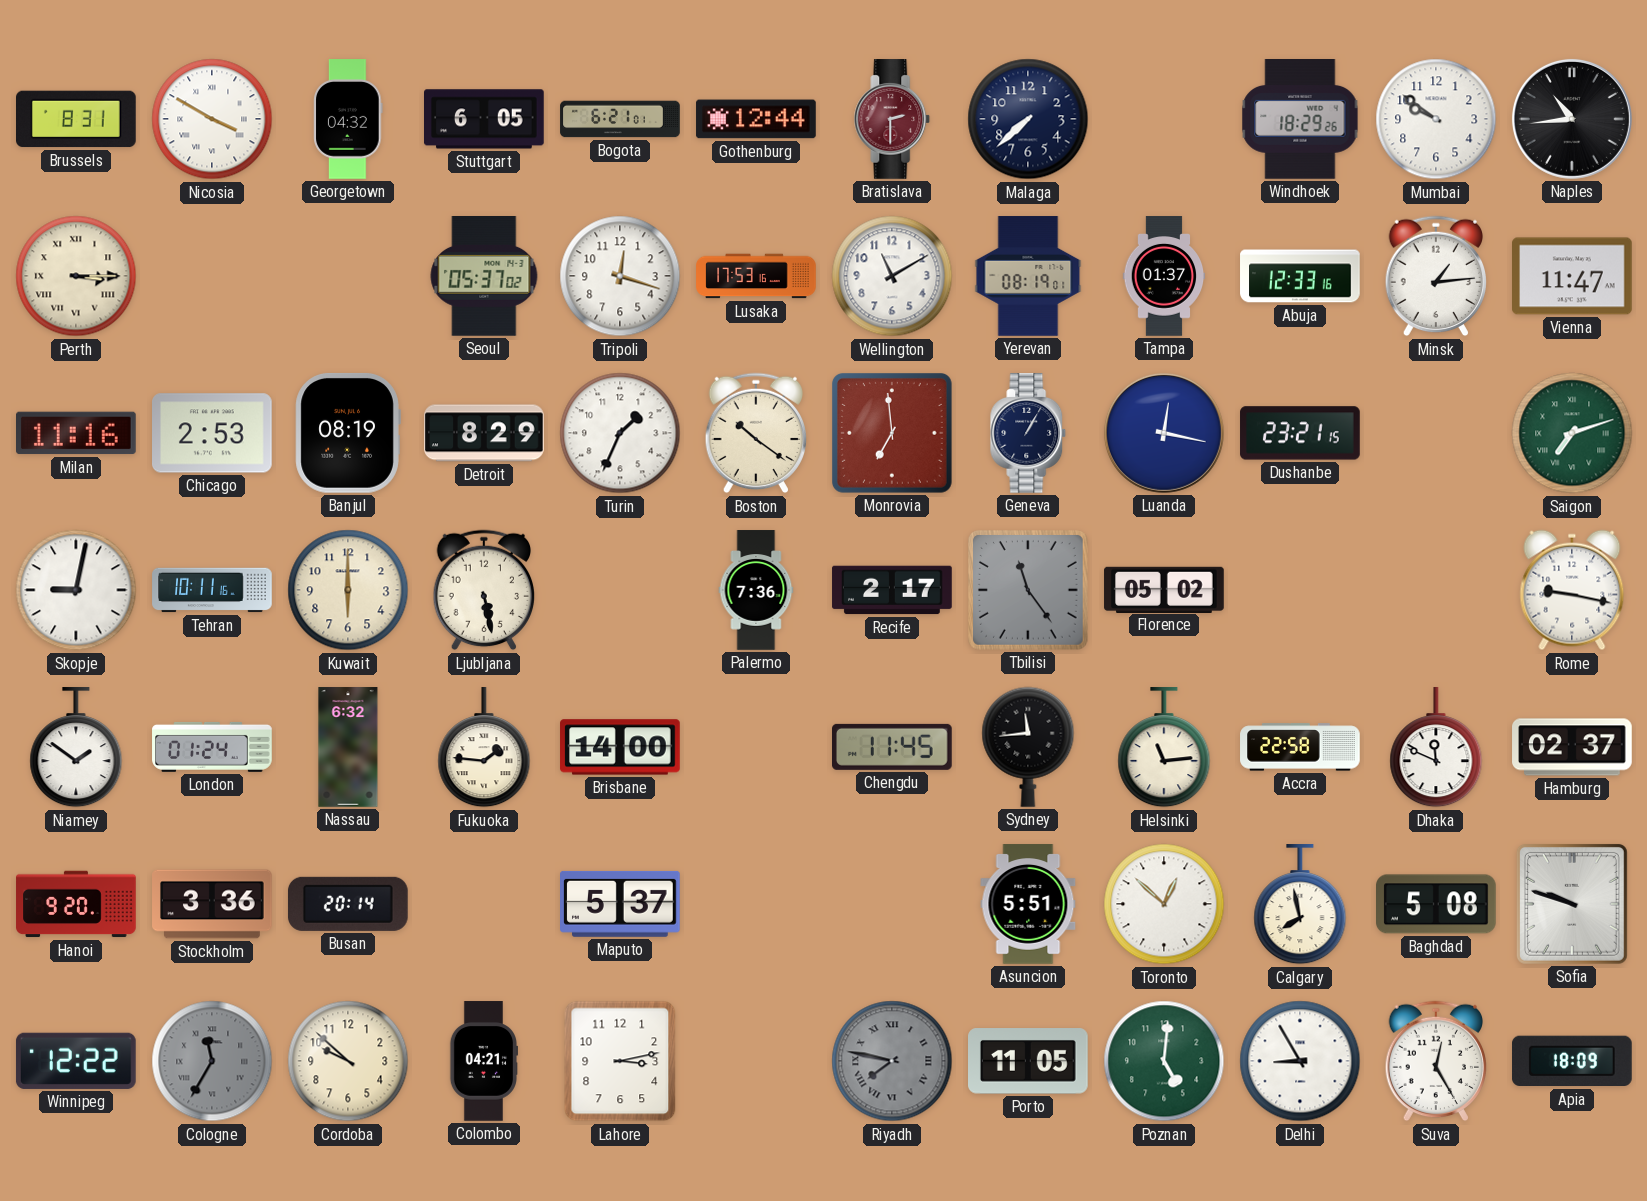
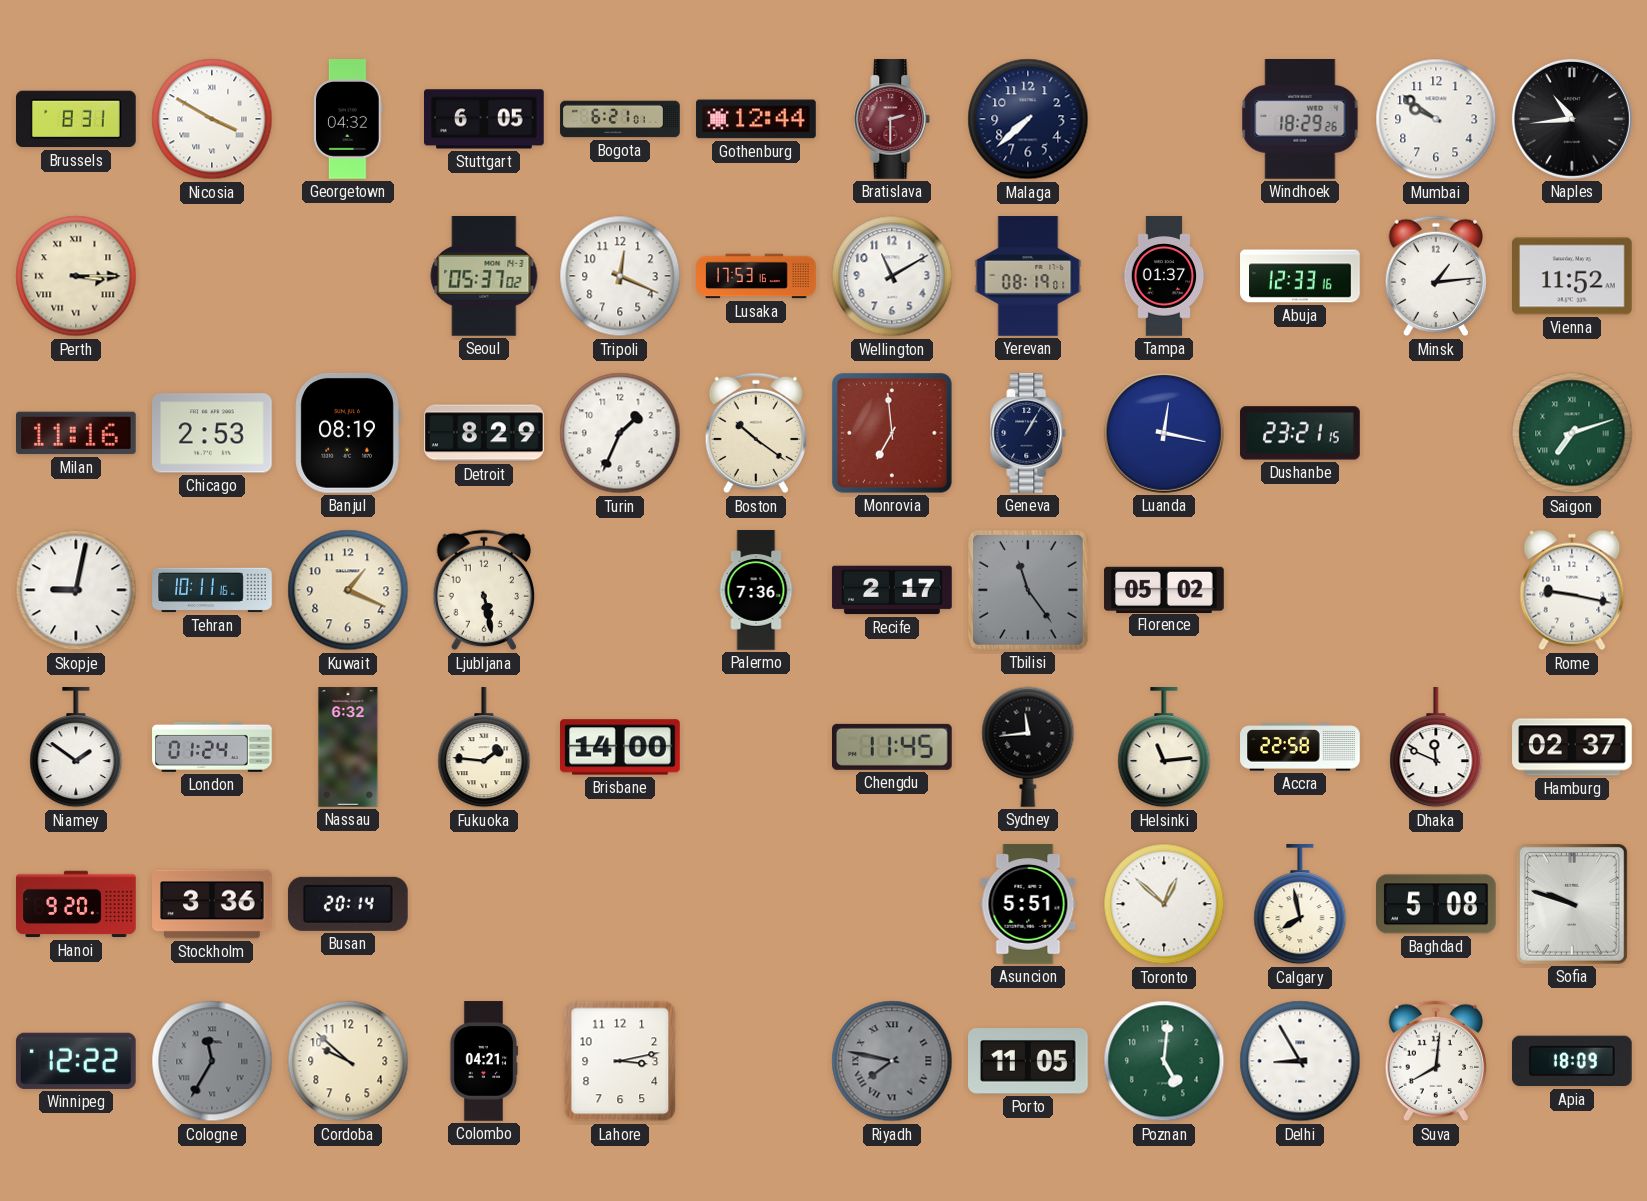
Tripoli: 12:18 -> 12:19 (620, 276)
Vienna: 11:47 -> 11:52 (1573, 276)
Kuwait: 6:00 -> 1:19 (348, 590)
Maputo: 5:37 -> none (621, 904)
Suva: 12:25 -> 8:01 (1435, 1061)
